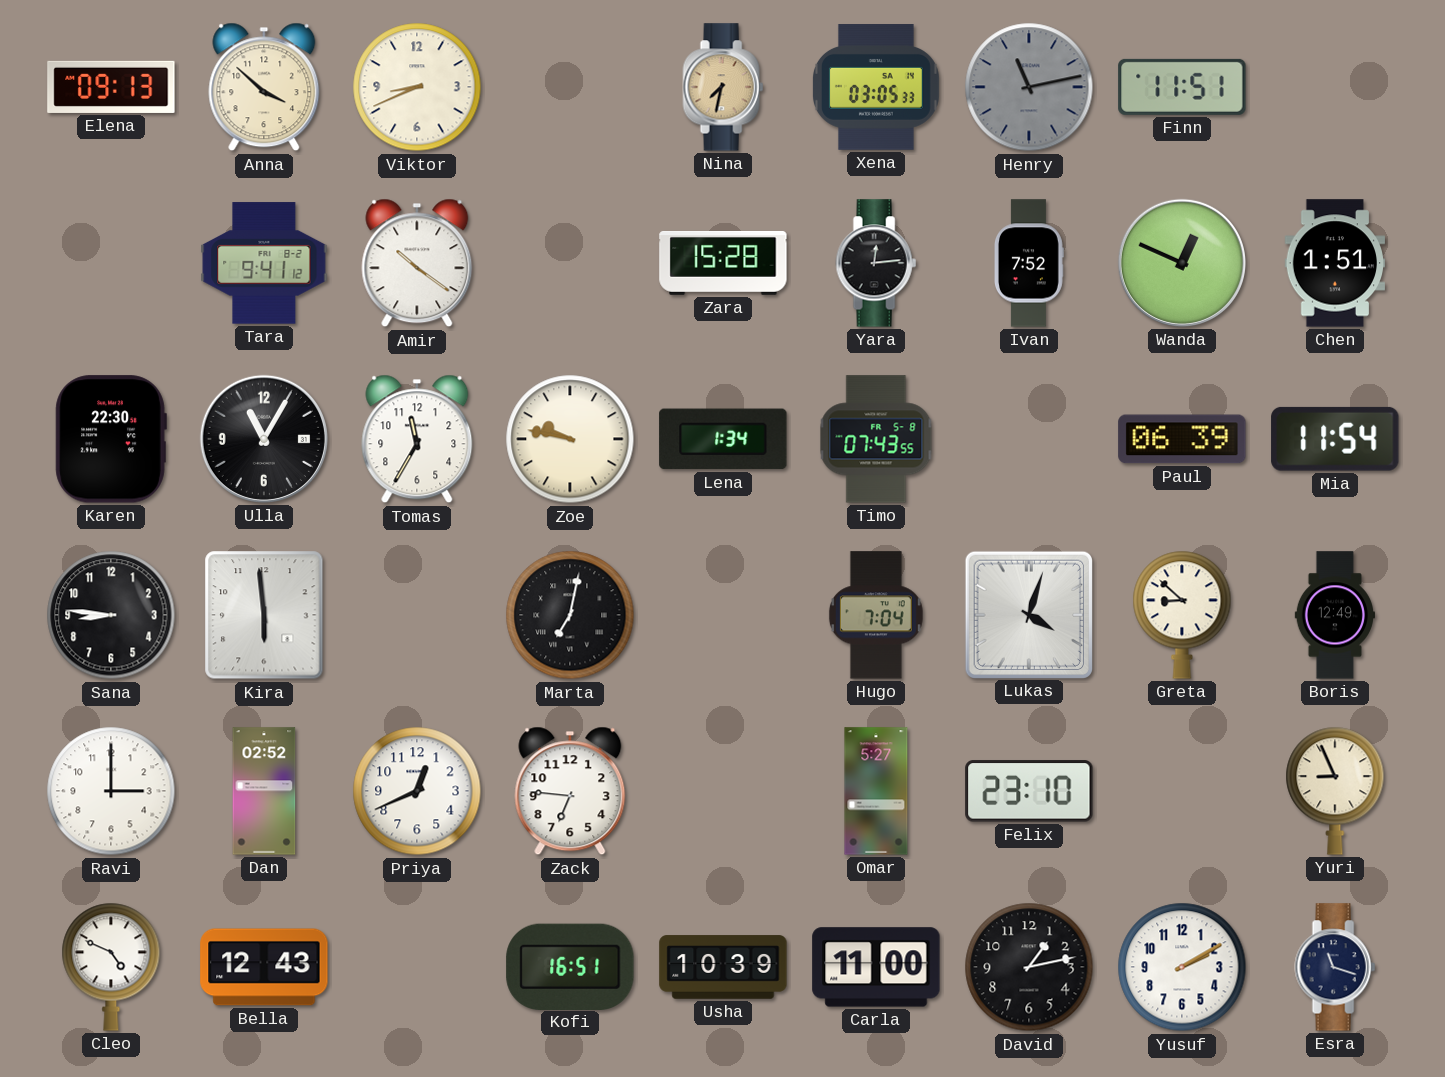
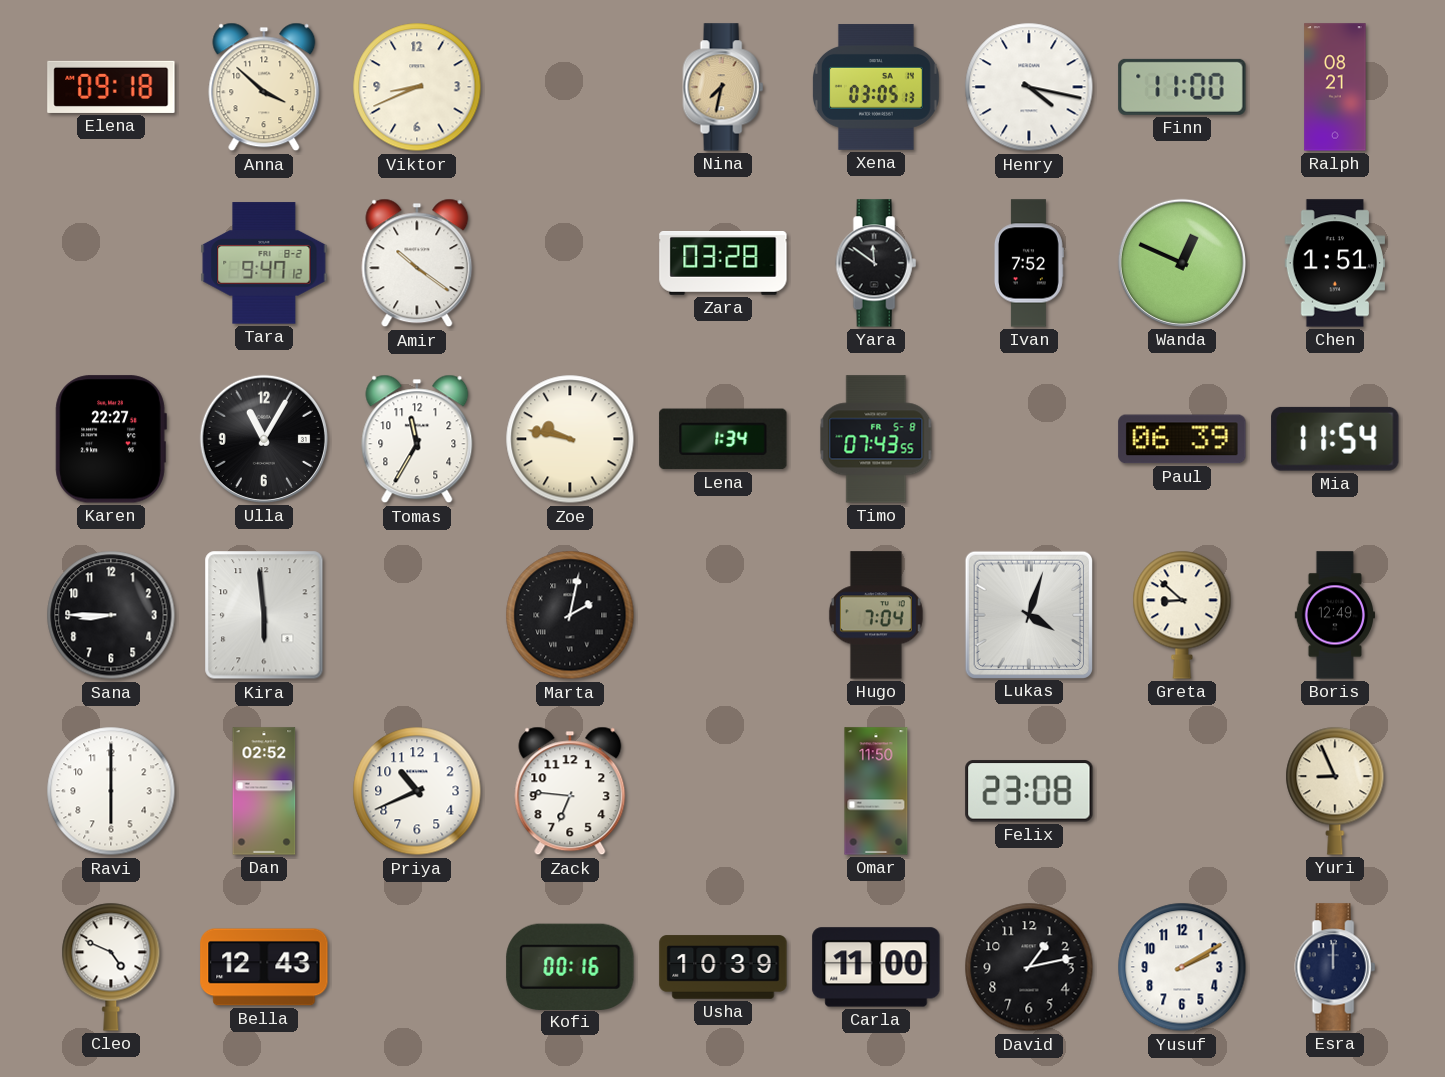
Elena: 09:13 -> 09:18 (111, 87)
Xena: 03:05:33 -> 03:05:13 (876, 87)
Henry: 11:13 -> 4:17 (1029, 87)
Henry dial: grey -> white (1029, 87)
Finn: 11:51 -> 11:00 (1182, 87)
Ralph: none -> 08:21 (1335, 87)
Tara: 9:41 -> 9:47 (264, 263)
Zara: 15:28 -> 03:28 (723, 263)
Yara: 12:14 -> 11:51 (876, 263)
Karen: 22:30 -> 22:27 (111, 439)
Sana: 8:46 -> 8:45 (111, 615)
Marta: 7:02 -> 2:02 (570, 615)
Ravi: 3:00 -> 6:00 (111, 791)
Priya: 12:41 -> 10:41 (417, 791)
Omar: 5:27 -> 11:50 (876, 791)
Felix: 23:10 -> 23:08 (1029, 791)
Kofi: 16:51 -> 00:16 (570, 966)
Esra: 11:18 -> 12:00 (1335, 967)
